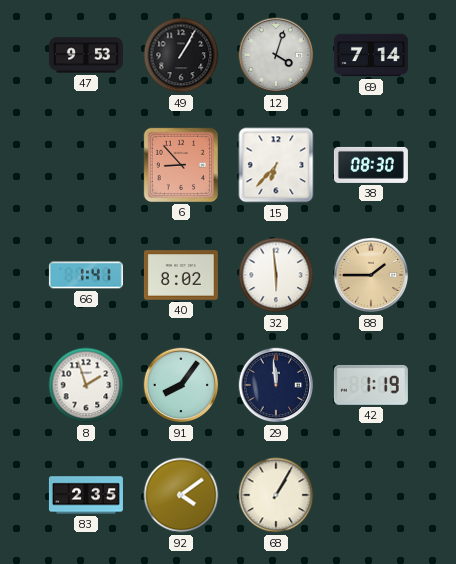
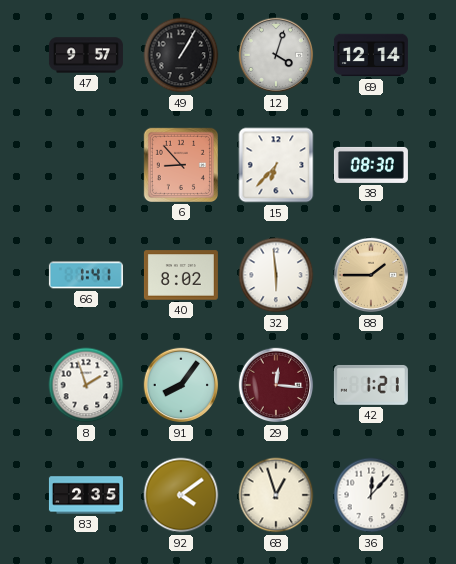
47: 9:53 -> 9:57 (86, 55)
69: 7:14 -> 12:14 (371, 55)
29: 11:59 -> 12:16 (276, 385)
29 dial: navy -> burgundy (276, 385)
42: 1:19 -> 1:21 (371, 385)
68: 1:05 -> 12:57 (276, 495)
36: none -> 12:07 (371, 495)
